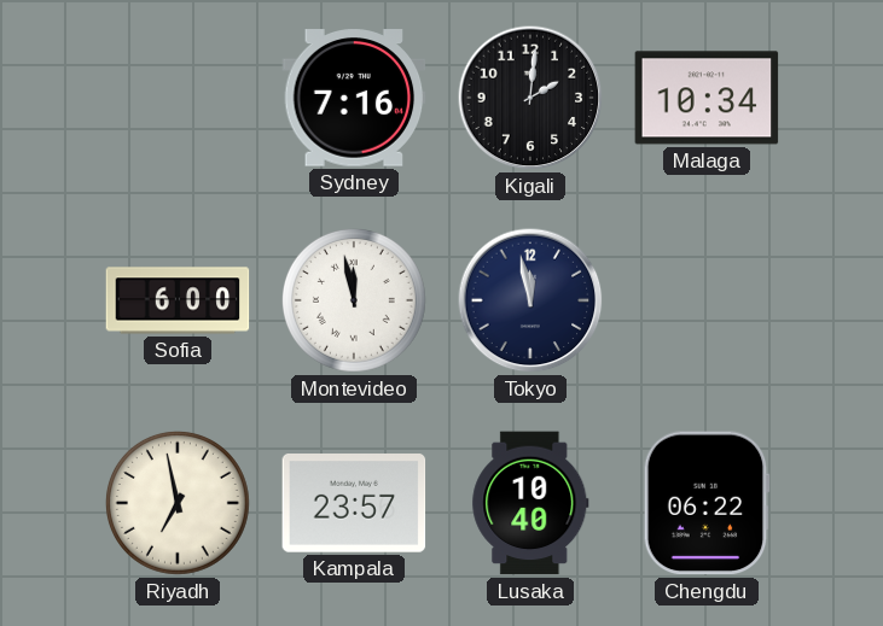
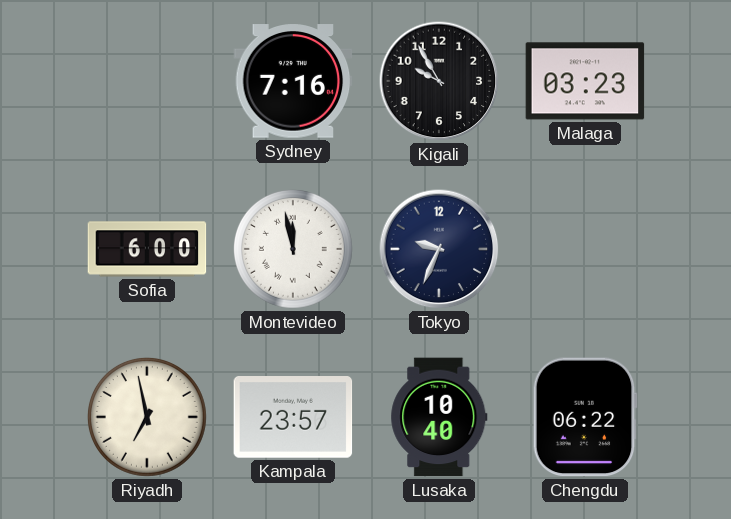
Kigali: 2:01 -> 9:55 (439, 81)
Malaga: 10:34 -> 03:23 (585, 81)
Tokyo: 11:58 -> 9:34 (439, 249)
